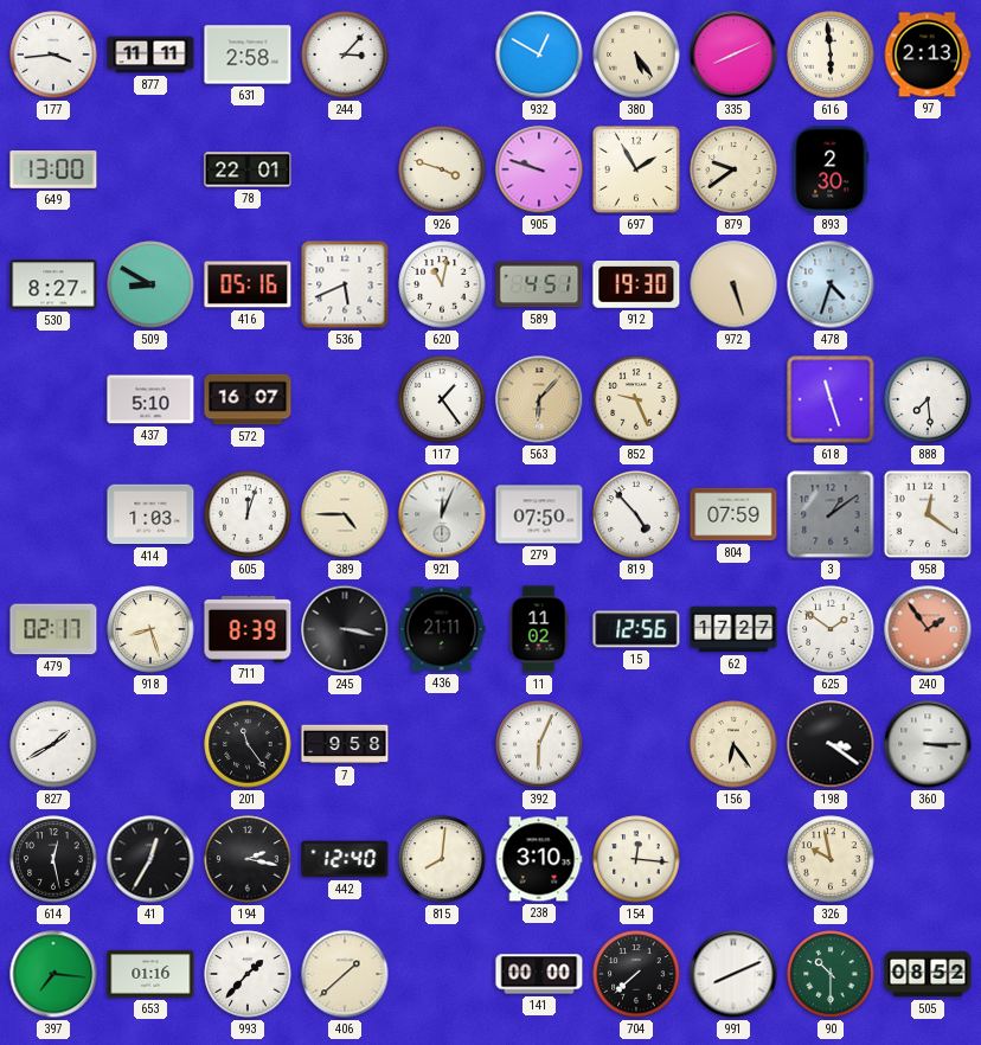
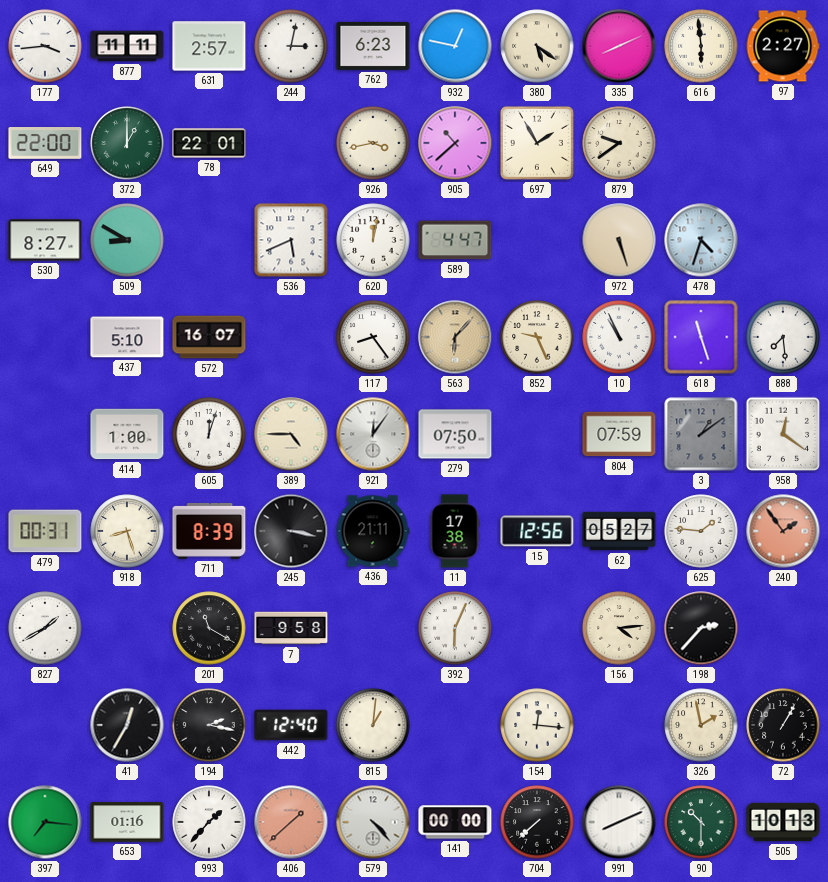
631: 2:58 -> 2:57 (209, 46)
244: 3:07 -> 3:02 (291, 46)
762: none -> 6:23 (373, 46)
932: 12:50 -> 12:47 (455, 46)
380: 5:24 -> 5:21 (537, 46)
97: 2:13 -> 2:27 (783, 46)
649: 13:00 -> 22:00 (45, 144)
372: none -> 1:00 (127, 143)
926: 3:48 -> 3:43 (373, 143)
905: 9:48 -> 10:38 (455, 143)
893: 2:30 -> none (831, 169)
416: 05:16 -> none (248, 284)
620: 11:02 -> 12:02 (373, 240)
589: 4:51 -> 4:47 (455, 240)
912: 19:30 -> none (636, 286)
117: 1:24 -> 8:24 (373, 337)
10: none -> 10:56 (619, 337)
414: 1:03 -> 1:00 (127, 434)
921: 12:04 -> 12:06 (373, 434)
819: 4:53 -> none (636, 514)
479: 02:17 -> 00:31 (45, 531)
11: 11:02 -> 17:38 (455, 531)
62: 17:27 -> 05:27 (619, 531)
625: 1:51 -> 1:46 (701, 531)
201: 11:24 -> 11:20 (209, 628)
156: 6:24 -> 4:14 (619, 628)
198: 3:21 -> 2:37 (701, 628)
360: 3:15 -> none (928, 744)
614: 12:28 -> none (53, 859)
815: 8:01 -> 1:01 (373, 725)
238: 3:10 -> none (539, 859)
326: 9:58 -> 1:58 (701, 725)
72: none -> 1:05 (783, 725)
406 dial: cream -> salmon (291, 822)
579: none -> 4:23 (373, 822)
505: 08:52 -> 10:13 (783, 822)
